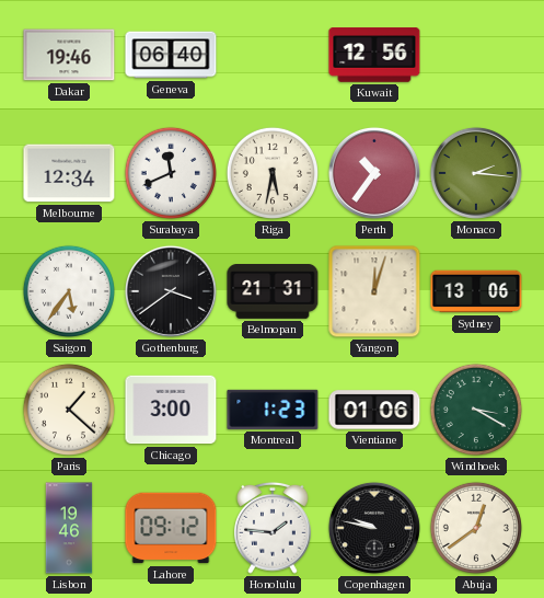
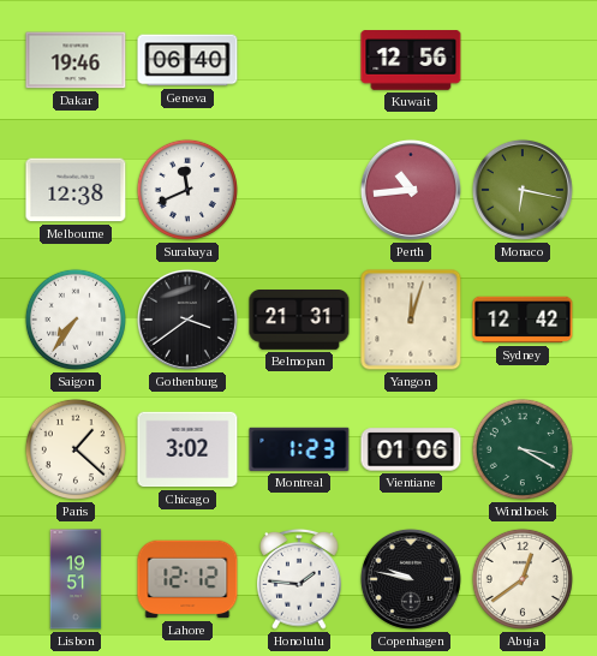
Melbourne: 12:34 -> 12:38 (76, 190)
Riga: 5:32 -> none (273, 173)
Perth: 10:36 -> 10:44 (411, 190)
Monaco: 2:16 -> 6:17 (523, 190)
Saigon: 5:36 -> 7:36 (76, 320)
Sydney: 13:06 -> 12:42 (523, 320)
Chicago: 3:00 -> 3:02 (187, 449)
Lisbon: 19:46 -> 19:51 (76, 579)
Lahore: 09:12 -> 12:12 (187, 579)
